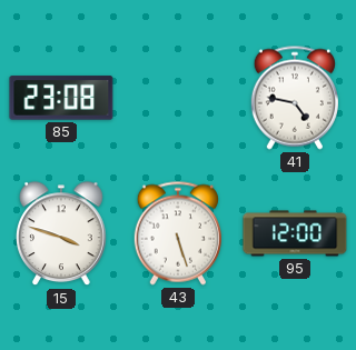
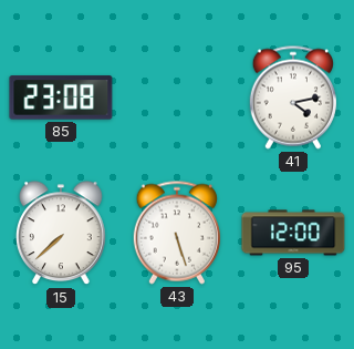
41: 4:47 -> 4:13 (293, 97)
15: 3:48 -> 7:38 (62, 234)
